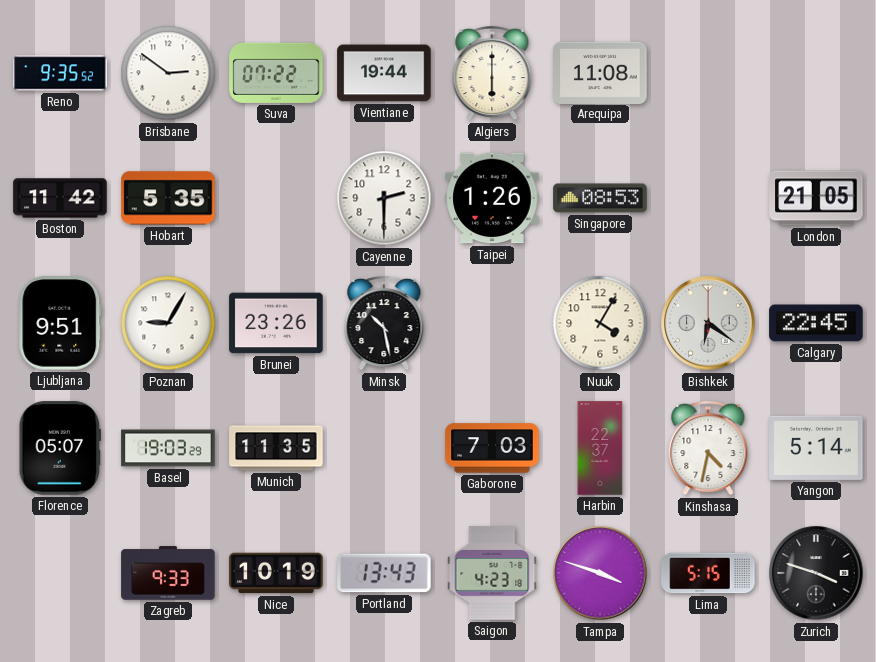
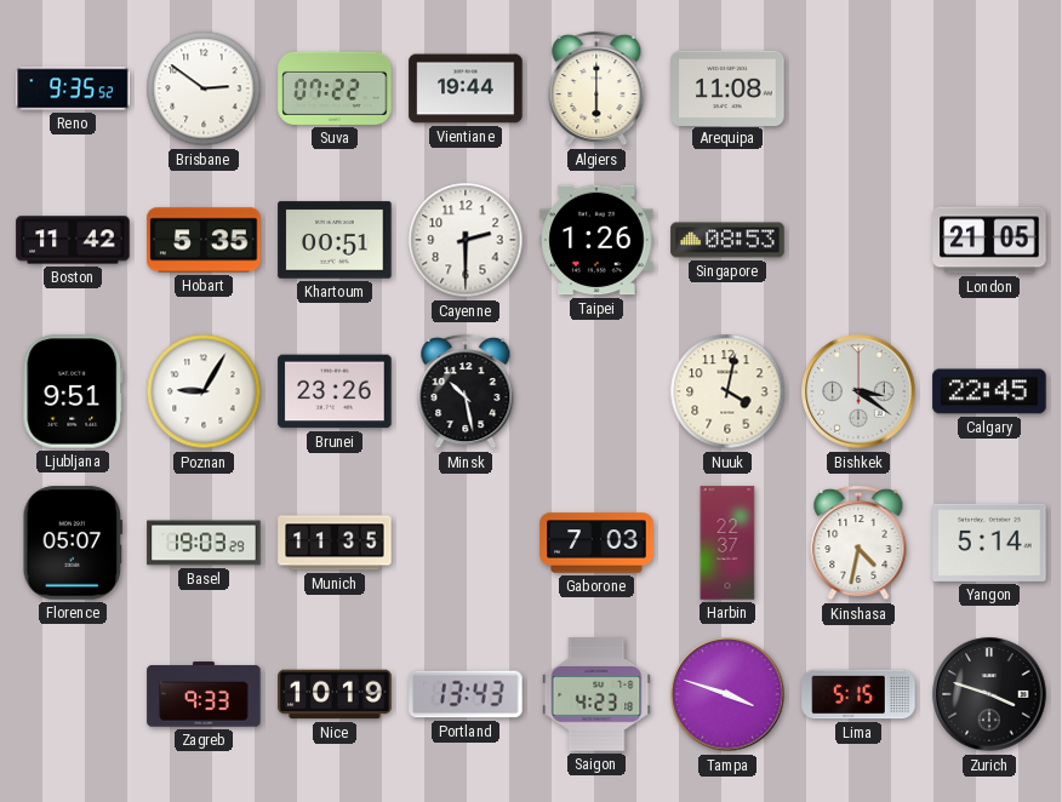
Khartoum: none -> 00:51 (335, 240)
Nuuk: 4:05 -> 4:02 (727, 391)
Bishkek: 6:21 -> 3:21 (858, 391)
